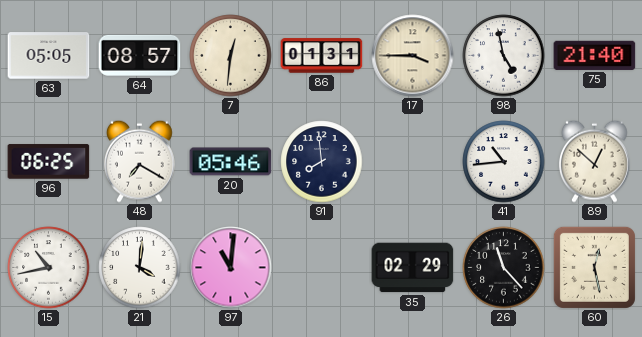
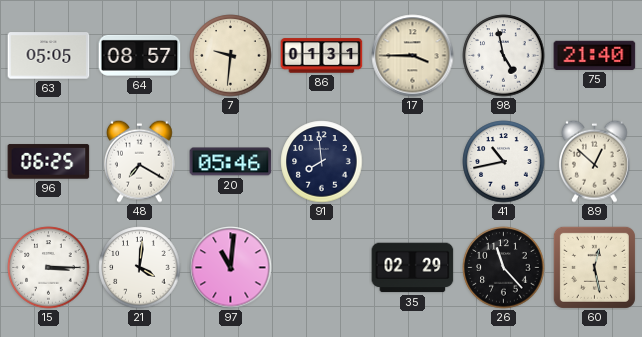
7: 12:31 -> 9:31 (231, 56)
41: 10:44 -> 10:43 (504, 162)
15: 10:43 -> 3:15 (49, 268)
